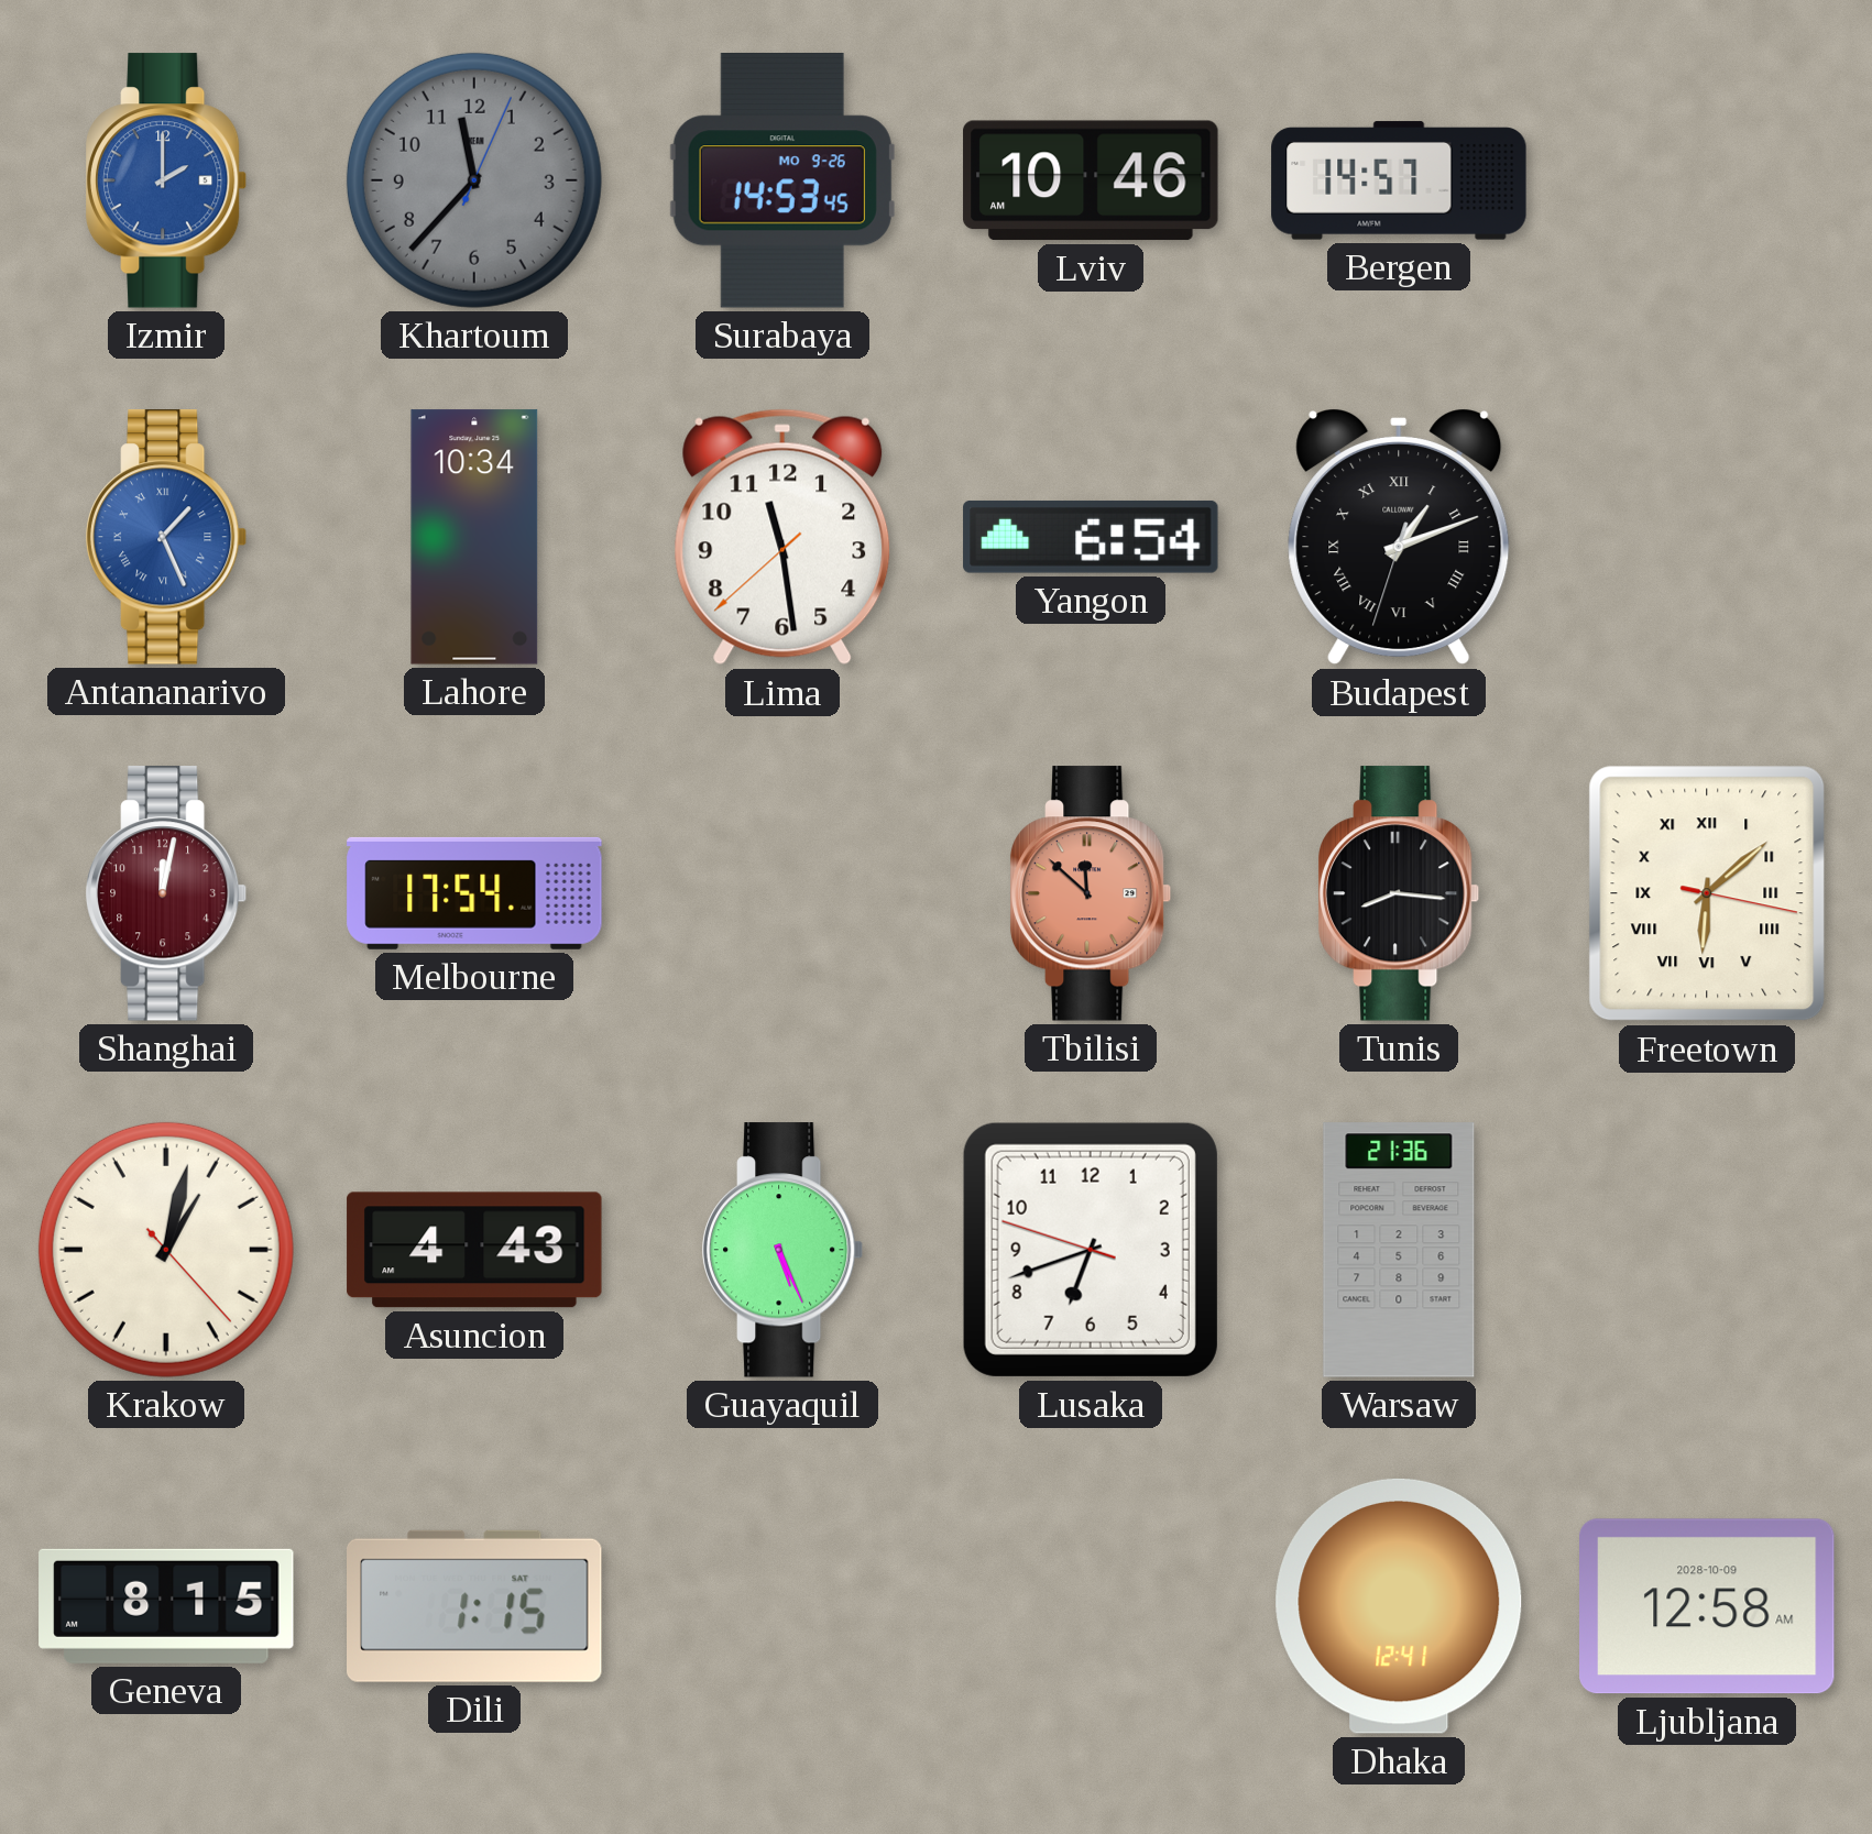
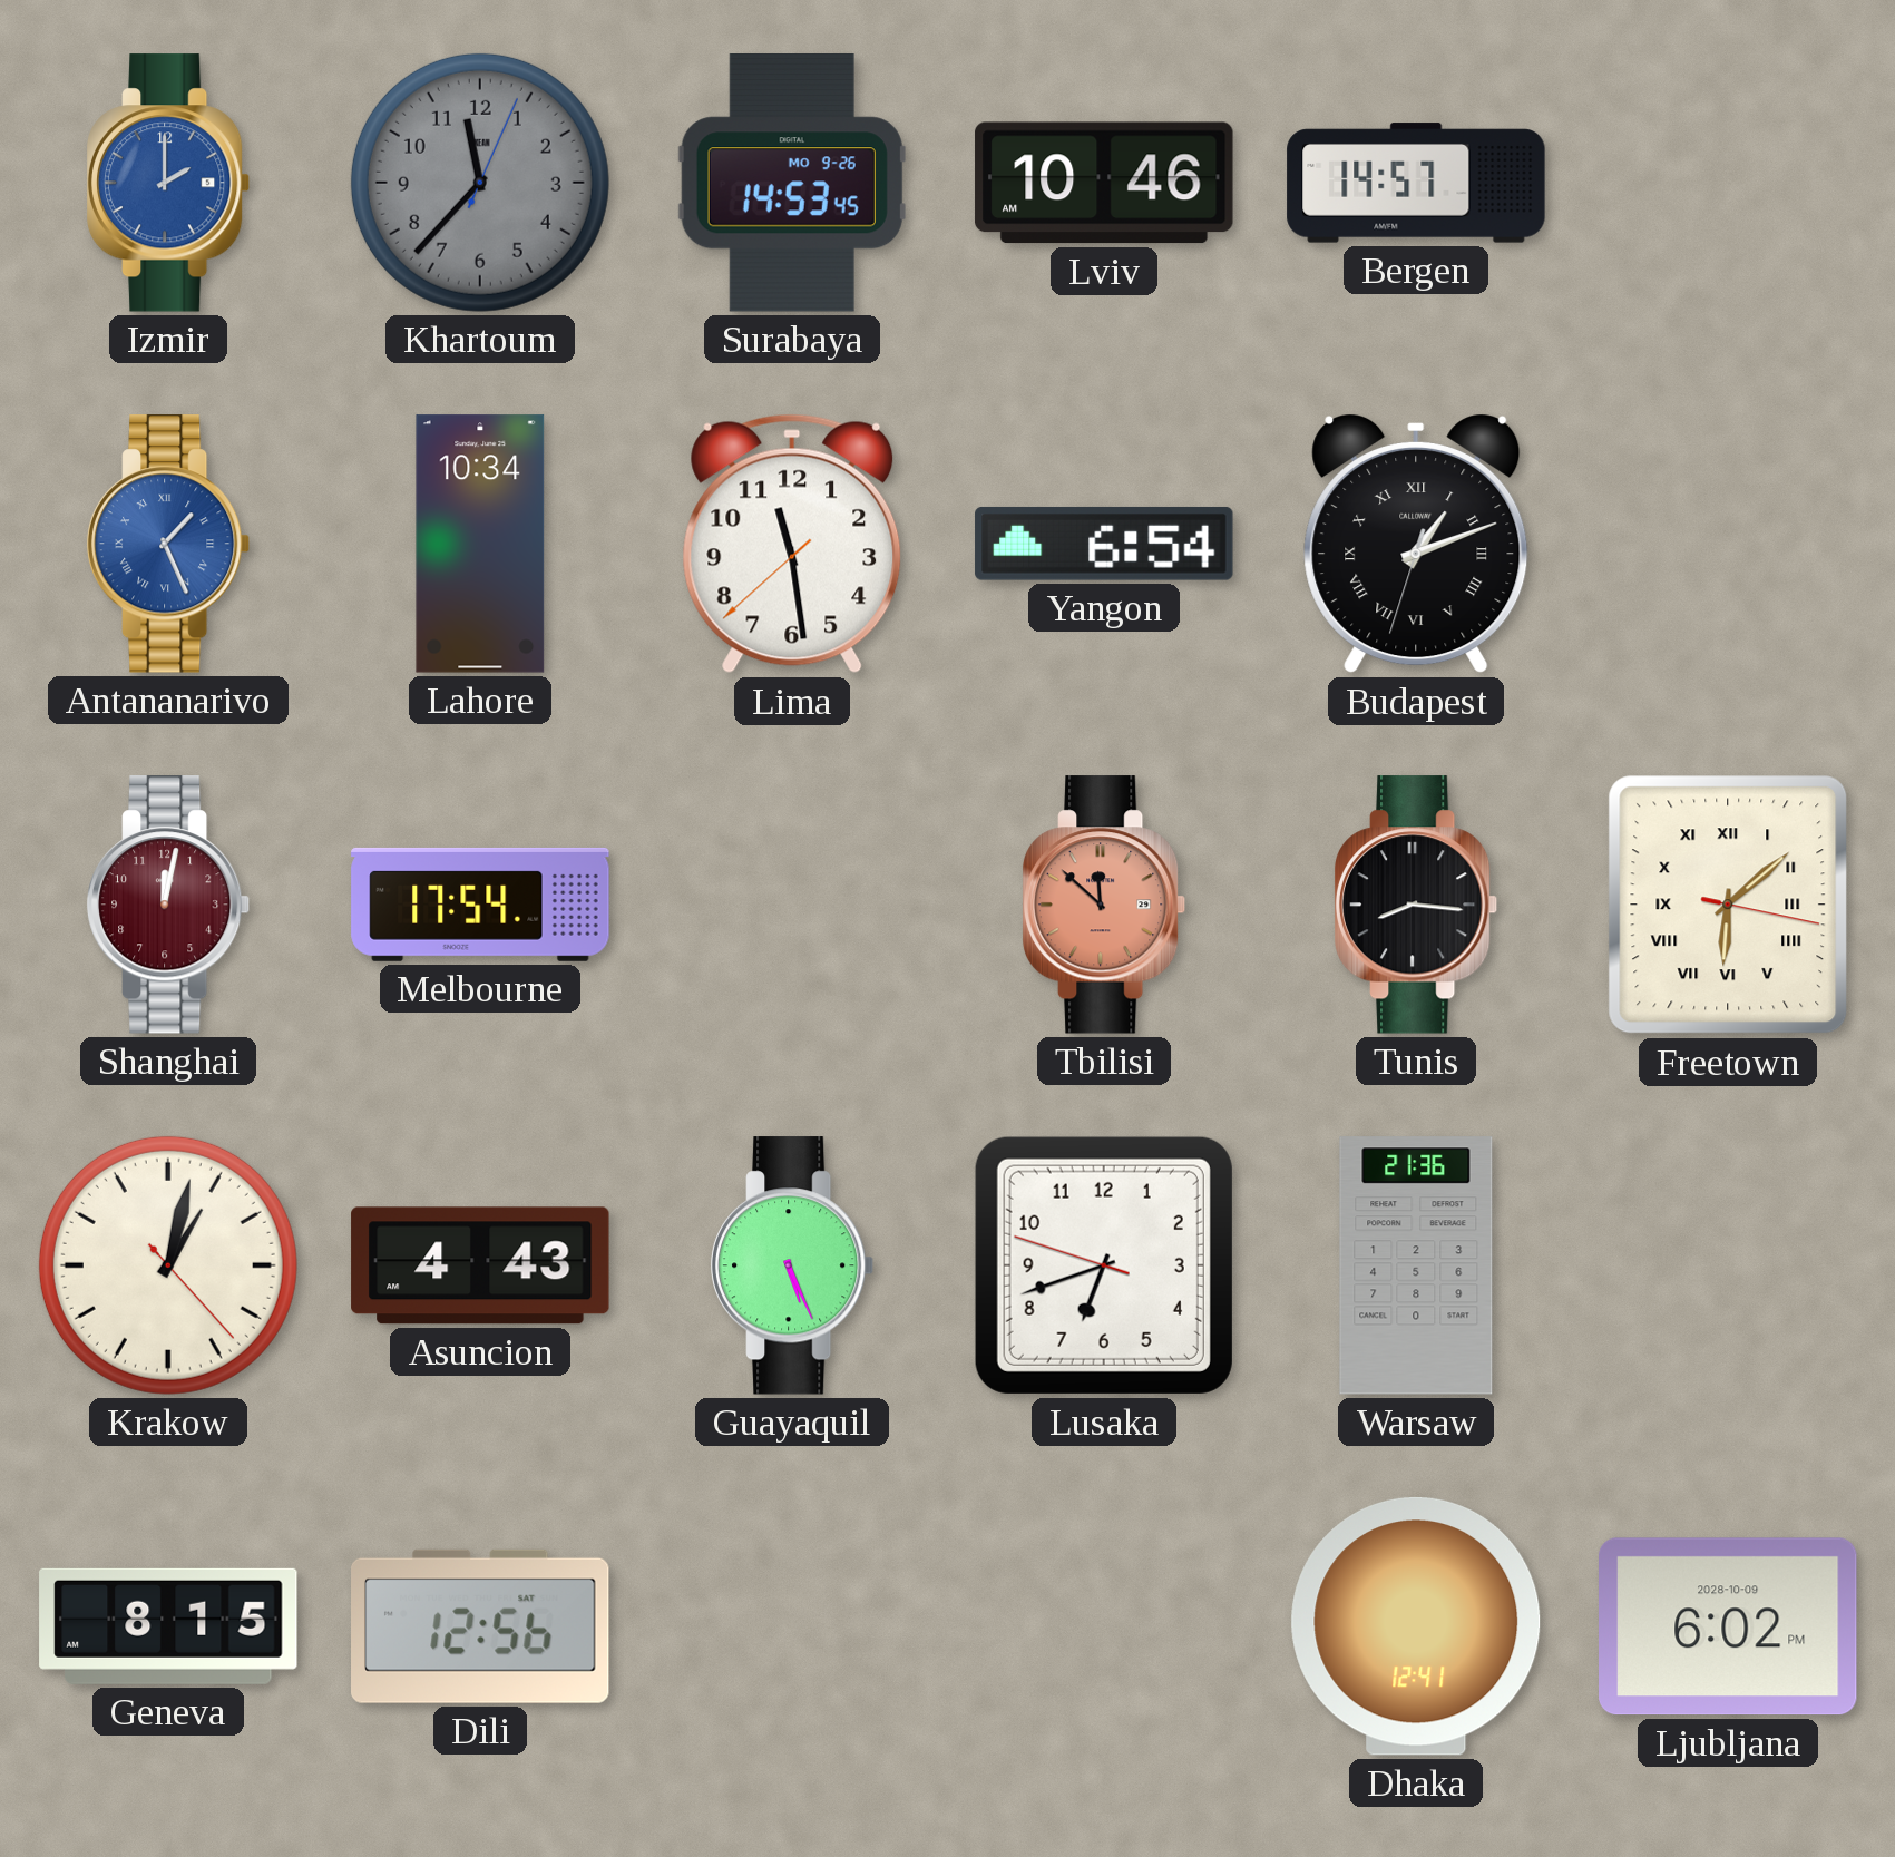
Dili: 1:15 -> 12:56 (481, 1626)
Ljubljana: 12:58 -> 6:02 (1729, 1626)
